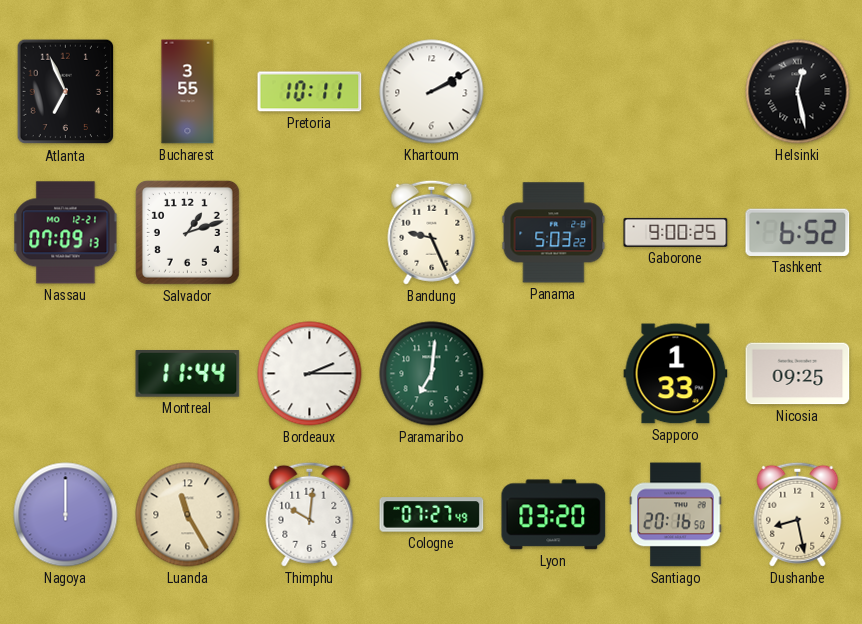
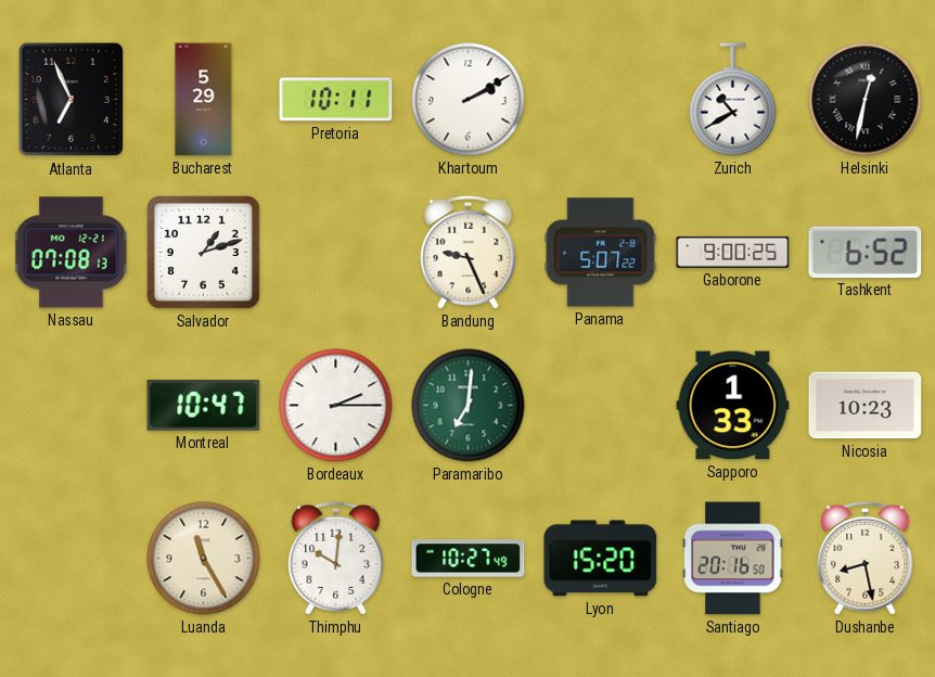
Bucharest: 3:55 -> 5:29 (204, 100)
Zurich: none -> 10:40 (733, 100)
Helsinki: 12:28 -> 12:32 (866, 100)
Nassau: 07:09 -> 07:08 (72, 253)
Panama: 5:03 -> 5:07 (601, 253)
Montreal: 11:44 -> 10:47 (204, 406)
Nicosia: 09:25 -> 10:23 (866, 406)
Nagoya: 12:00 -> none (66, 515)
Cologne: 07:27 -> 10:27 (469, 559)
Lyon: 03:20 -> 15:20 (601, 559)
